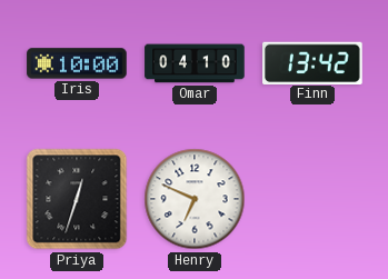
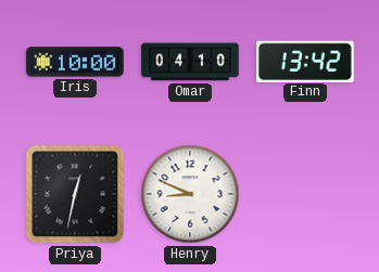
Priya: 12:33 -> 12:32 (75, 194)
Henry: 6:49 -> 8:49 (190, 194)
